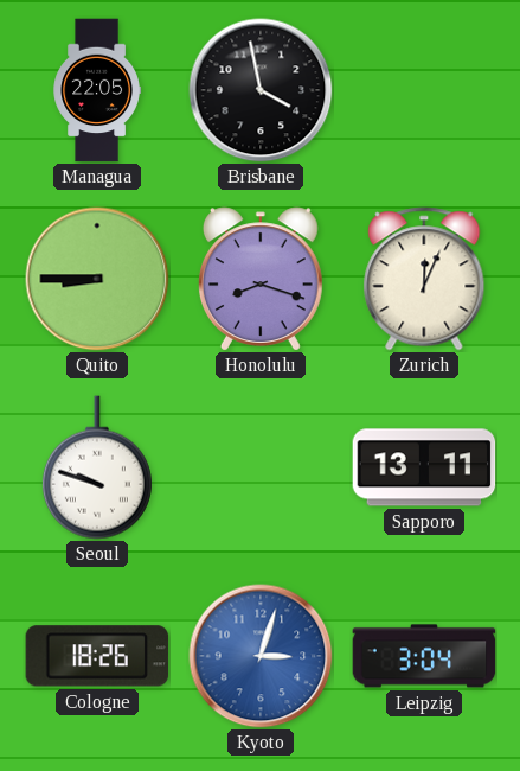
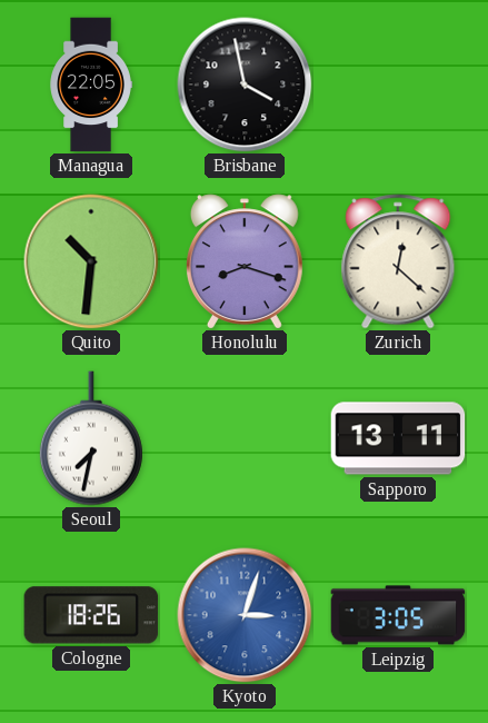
Quito: 8:45 -> 10:31 (91, 261)
Zurich: 12:04 -> 12:22 (398, 261)
Seoul: 9:48 -> 7:32 (91, 438)
Leipzig: 3:04 -> 3:05 (398, 615)
